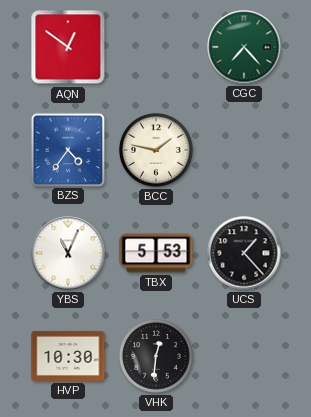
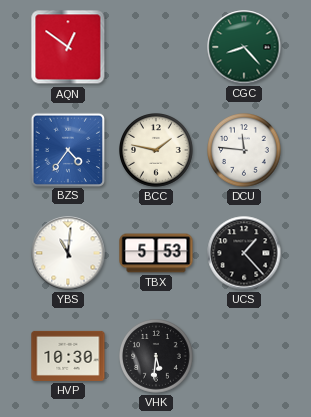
CGC: 7:23 -> 8:23 (244, 47)
DCU: none -> 11:46 (245, 151)
YBS: 11:04 -> 11:01 (68, 253)
VHK: 12:31 -> 5:31 (157, 357)
